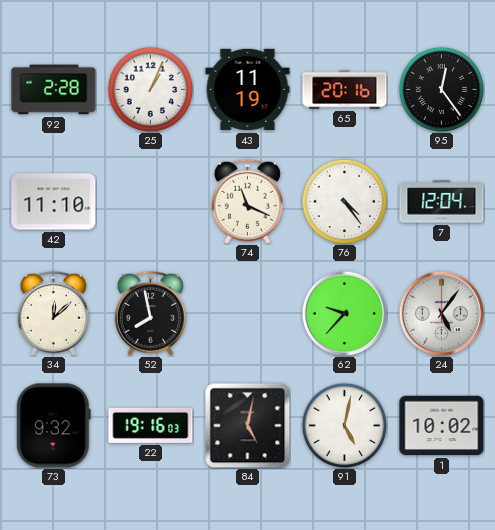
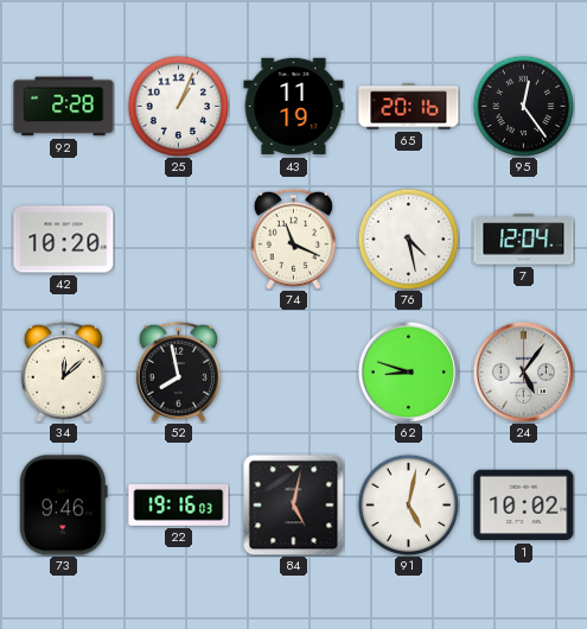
42: 11:10 -> 10:20 (64, 240)
76: 4:24 -> 4:28 (408, 239)
62: 9:37 -> 8:48 (408, 371)
73: 9:32 -> 9:46 (63, 506)
